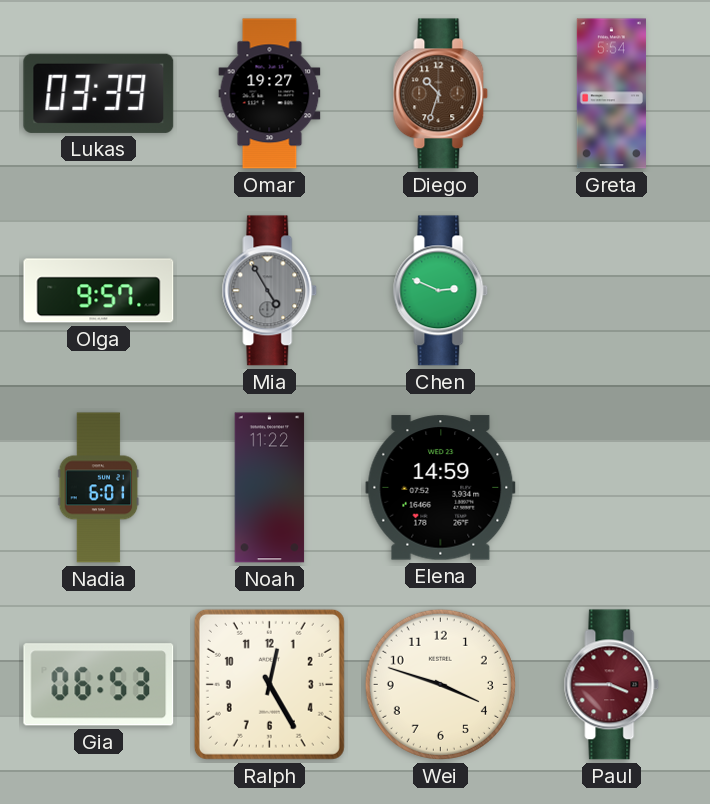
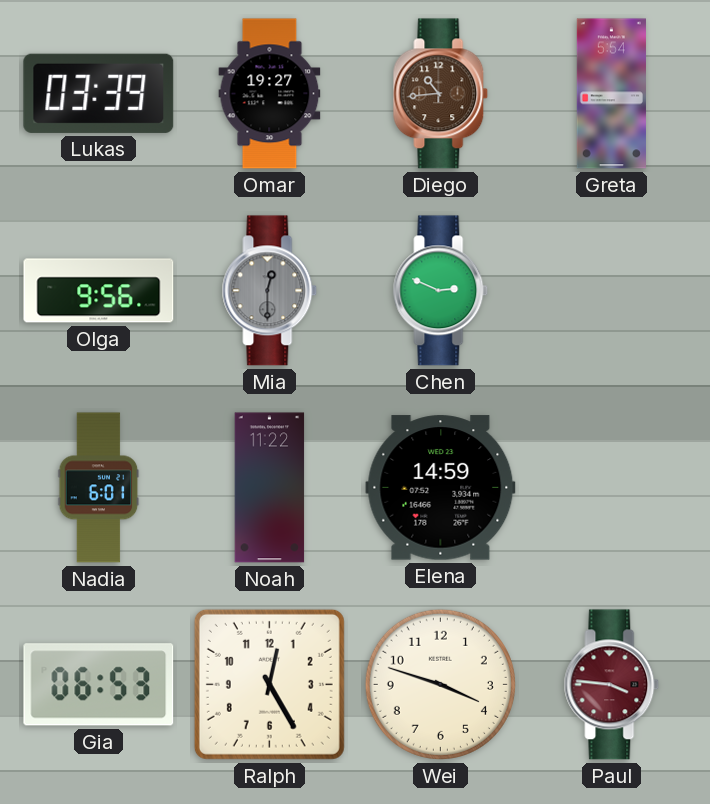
Diego: 10:33 -> 10:44 (441, 94)
Olga: 9:57 -> 9:56 (99, 291)
Mia: 4:55 -> 12:30 (270, 291)
Paul: 3:45 -> 3:46 (612, 685)
